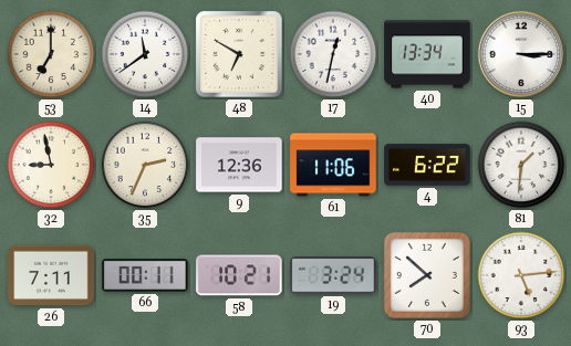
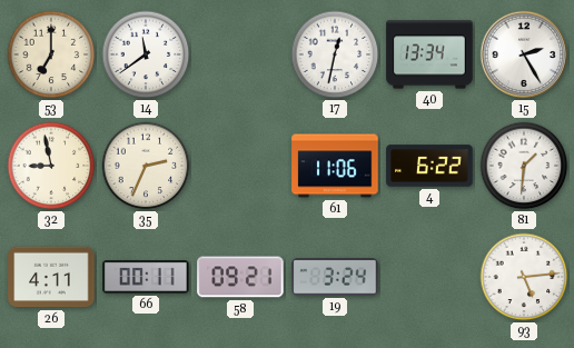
48: 6:50 -> none (239, 54)
15: 3:15 -> 2:25 (524, 54)
9: 12:36 -> none (239, 165)
26: 7:11 -> 4:11 (51, 277)
58: 10:21 -> 09:21 (240, 277)
70: 7:52 -> none (427, 275)
